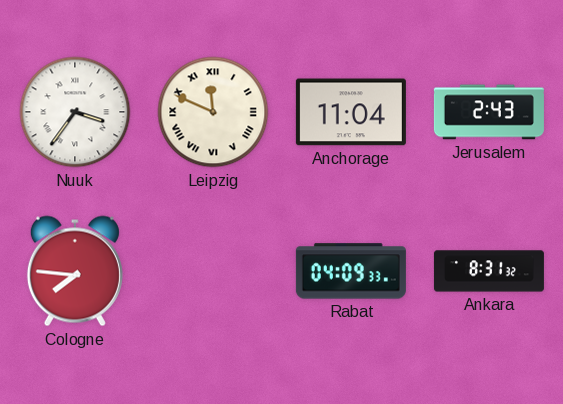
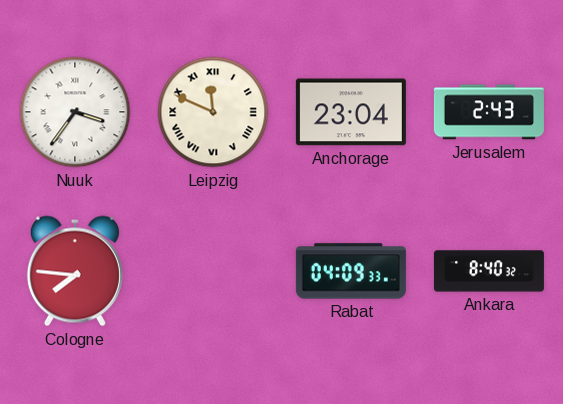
Anchorage: 11:04 -> 23:04 (351, 112)
Ankara: 8:31 -> 8:40 (489, 271)
